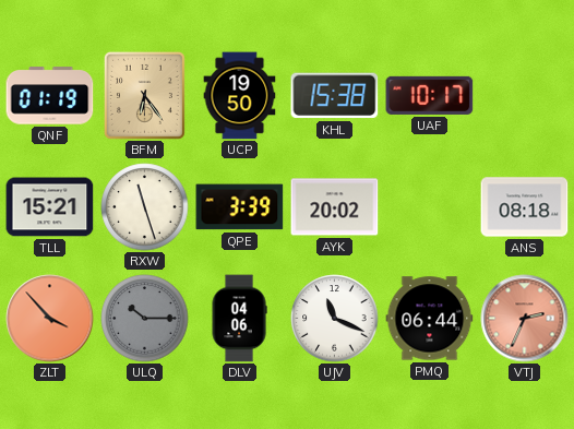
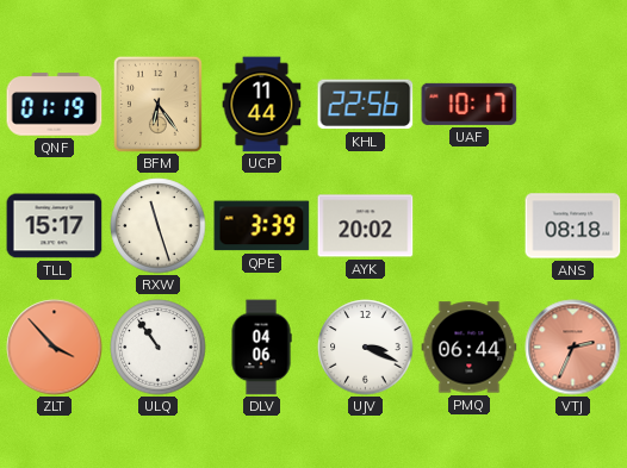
UCP: 19:50 -> 11:44 (262, 105)
KHL: 15:38 -> 22:56 (366, 105)
TLL: 15:21 -> 15:17 (55, 226)
ULQ: 10:15 -> 10:54 (159, 348)
ULQ dial: grey -> white (159, 348)
UJV: 11:19 -> 3:19 (366, 348)
